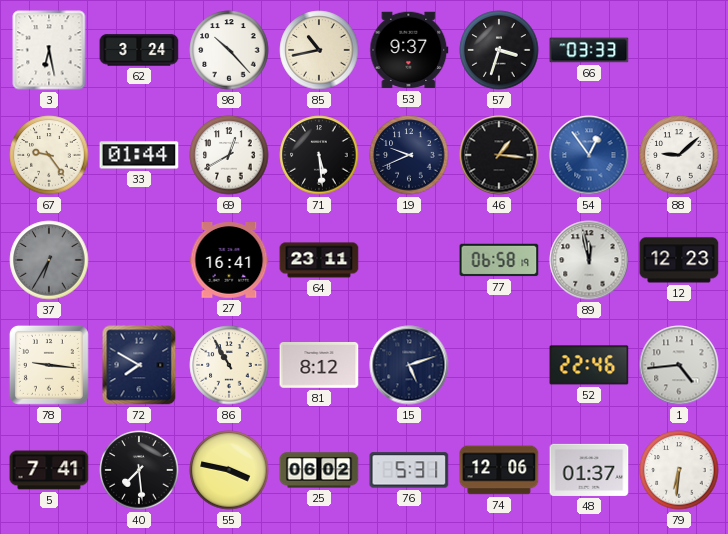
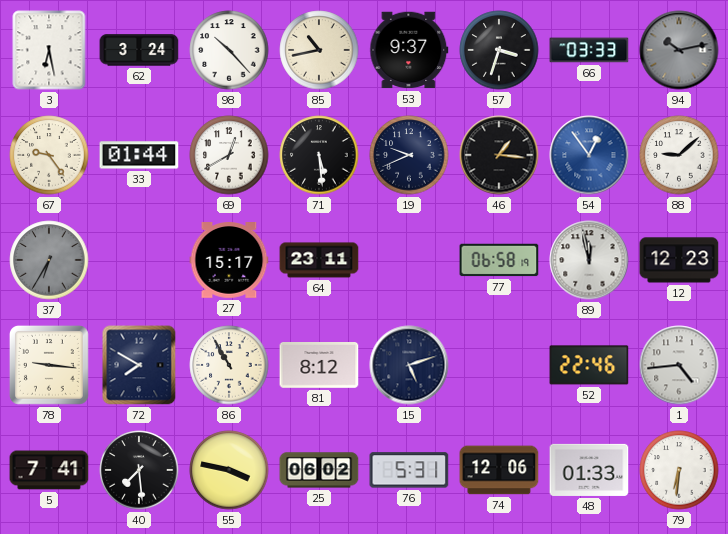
94: none -> 10:13 (679, 50)
27: 16:41 -> 15:17 (229, 261)
48: 01:37 -> 01:33 (589, 470)
